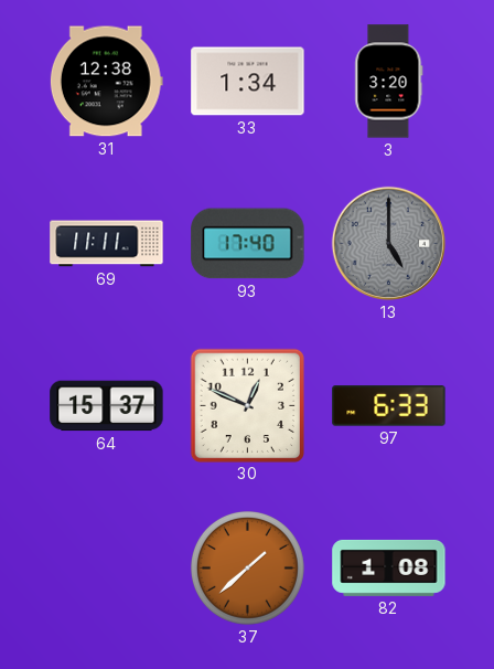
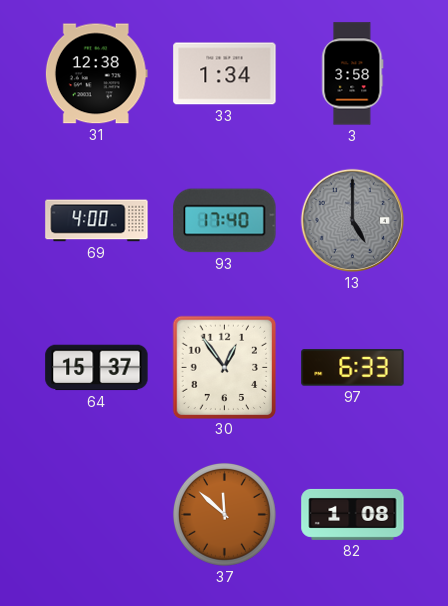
3: 3:20 -> 3:58 (353, 74)
69: 11:11 -> 4:00 (97, 221)
30: 12:49 -> 12:54 (224, 367)
37: 1:38 -> 11:52 (224, 514)
